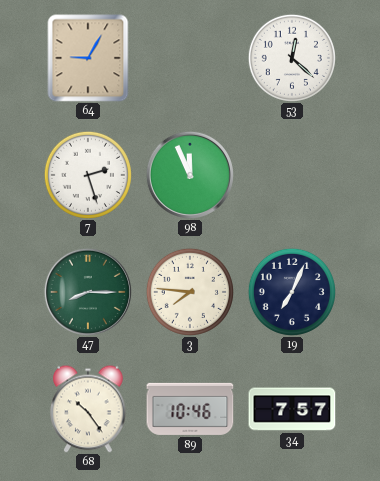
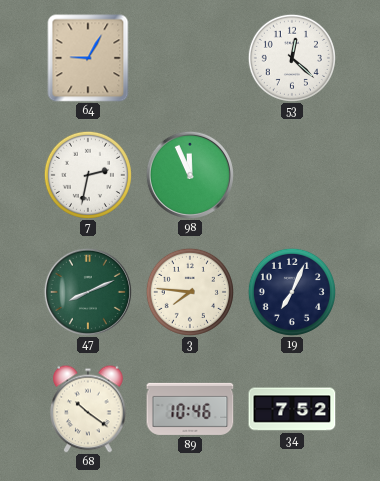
7: 2:27 -> 2:32 (88, 175)
47: 8:15 -> 8:11 (88, 292)
68: 10:24 -> 10:21 (88, 409)
34: 7:57 -> 7:52 (292, 409)
